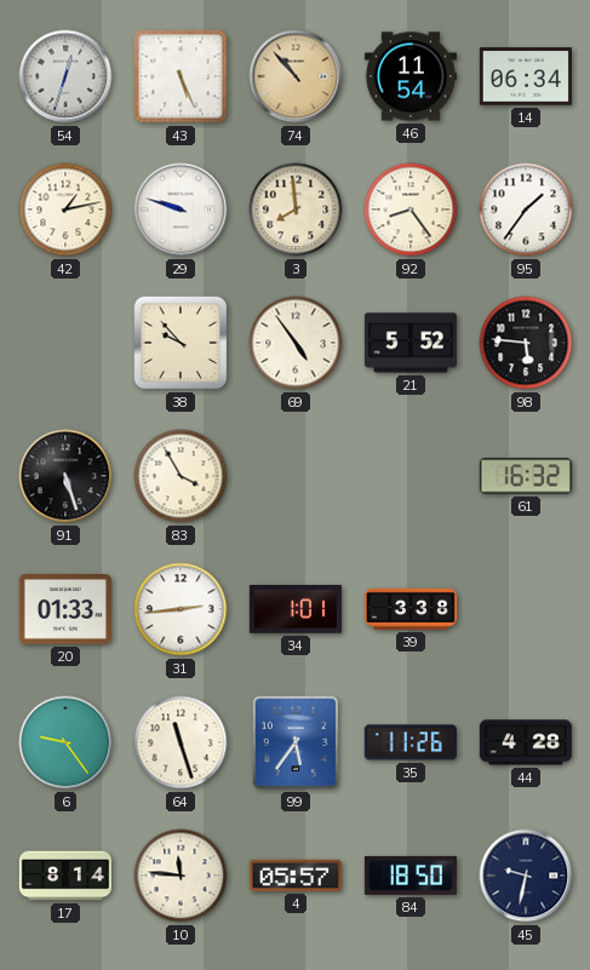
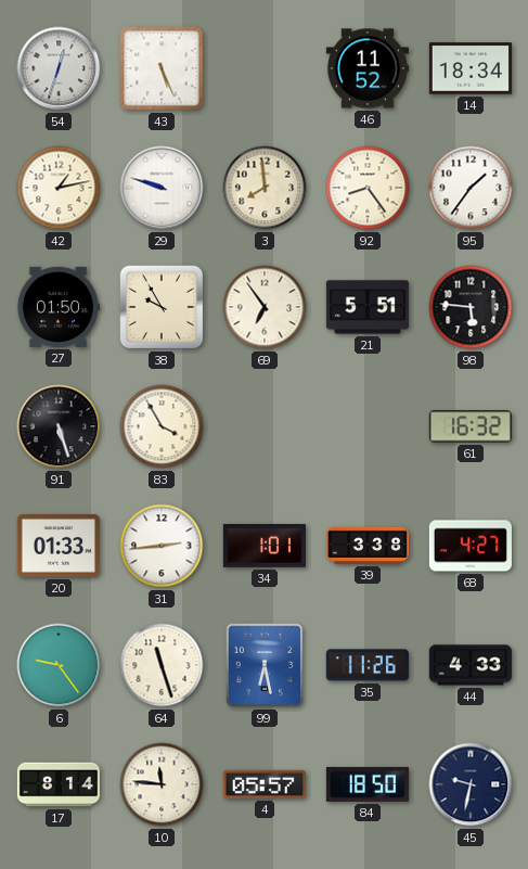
74: 10:53 -> none (296, 76)
46: 11:54 -> 11:52 (368, 68)
14: 06:34 -> 18:34 (471, 68)
27: none -> 01:50 (57, 307)
38: 9:53 -> 9:55 (162, 307)
69: 4:54 -> 6:54 (265, 307)
21: 5:52 -> 5:51 (368, 307)
68: none -> 4:27 (471, 546)
99: 5:36 -> 6:28 (265, 665)
44: 4:28 -> 4:33 (471, 665)
